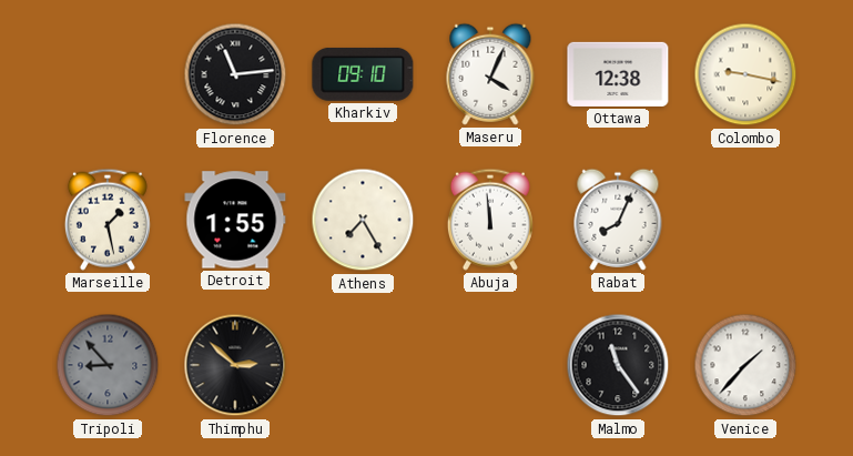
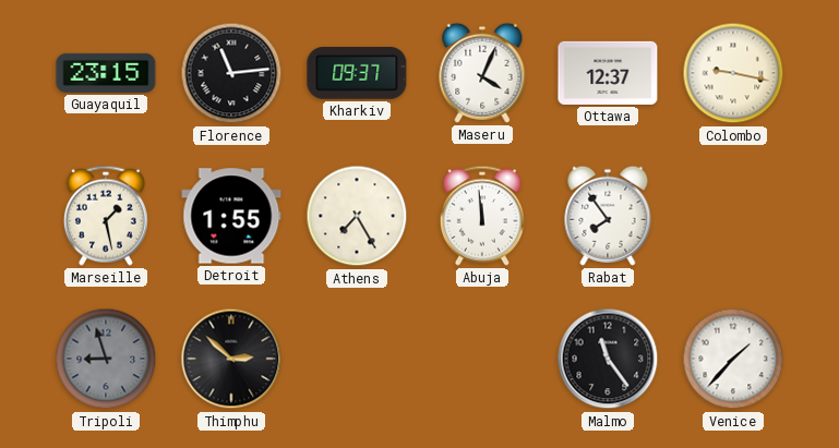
Guayaquil: none -> 23:15 (106, 73)
Kharkiv: 09:10 -> 09:37 (357, 73)
Ottawa: 12:38 -> 12:37 (608, 73)
Rabat: 8:04 -> 7:54 (608, 216)
Tripoli: 8:53 -> 8:57 (106, 359)
